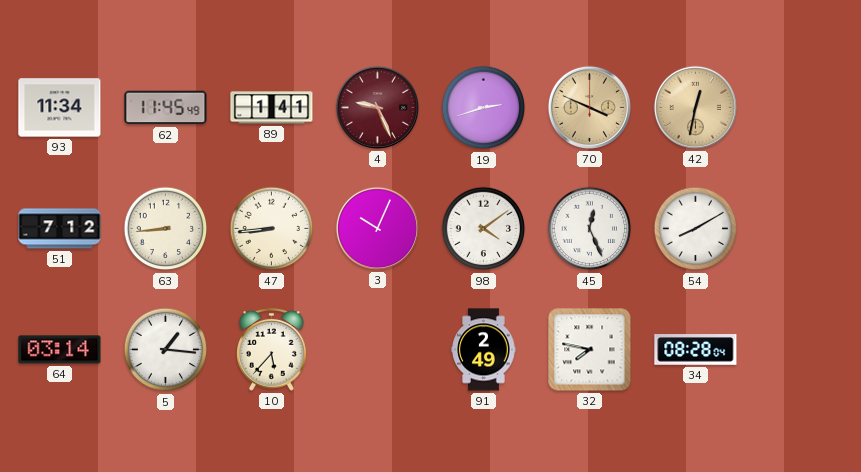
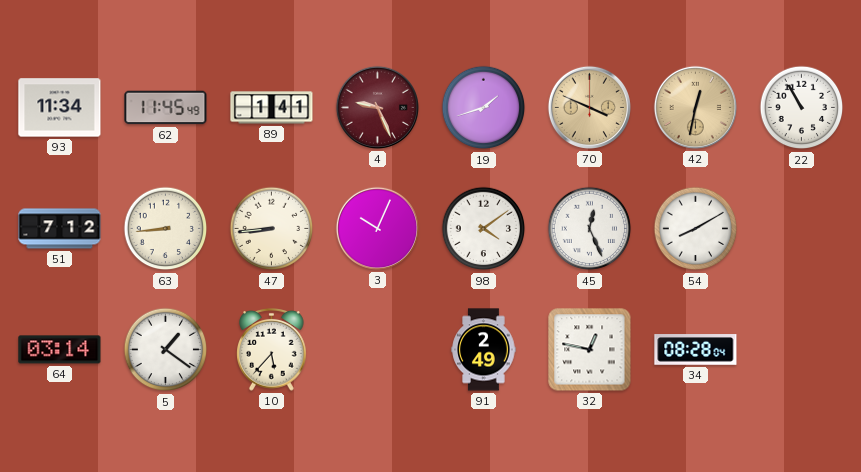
19: 2:42 -> 1:42 (484, 108)
22: none -> 10:55 (802, 108)
5: 1:16 -> 1:21 (166, 350)
32: 7:47 -> 12:47 (590, 350)
